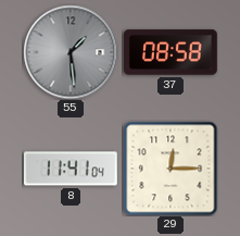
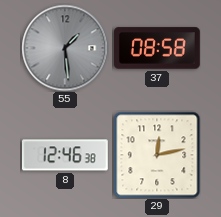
8: 11:41 -> 12:46 (65, 155)
29: 12:15 -> 12:13 (157, 155)
